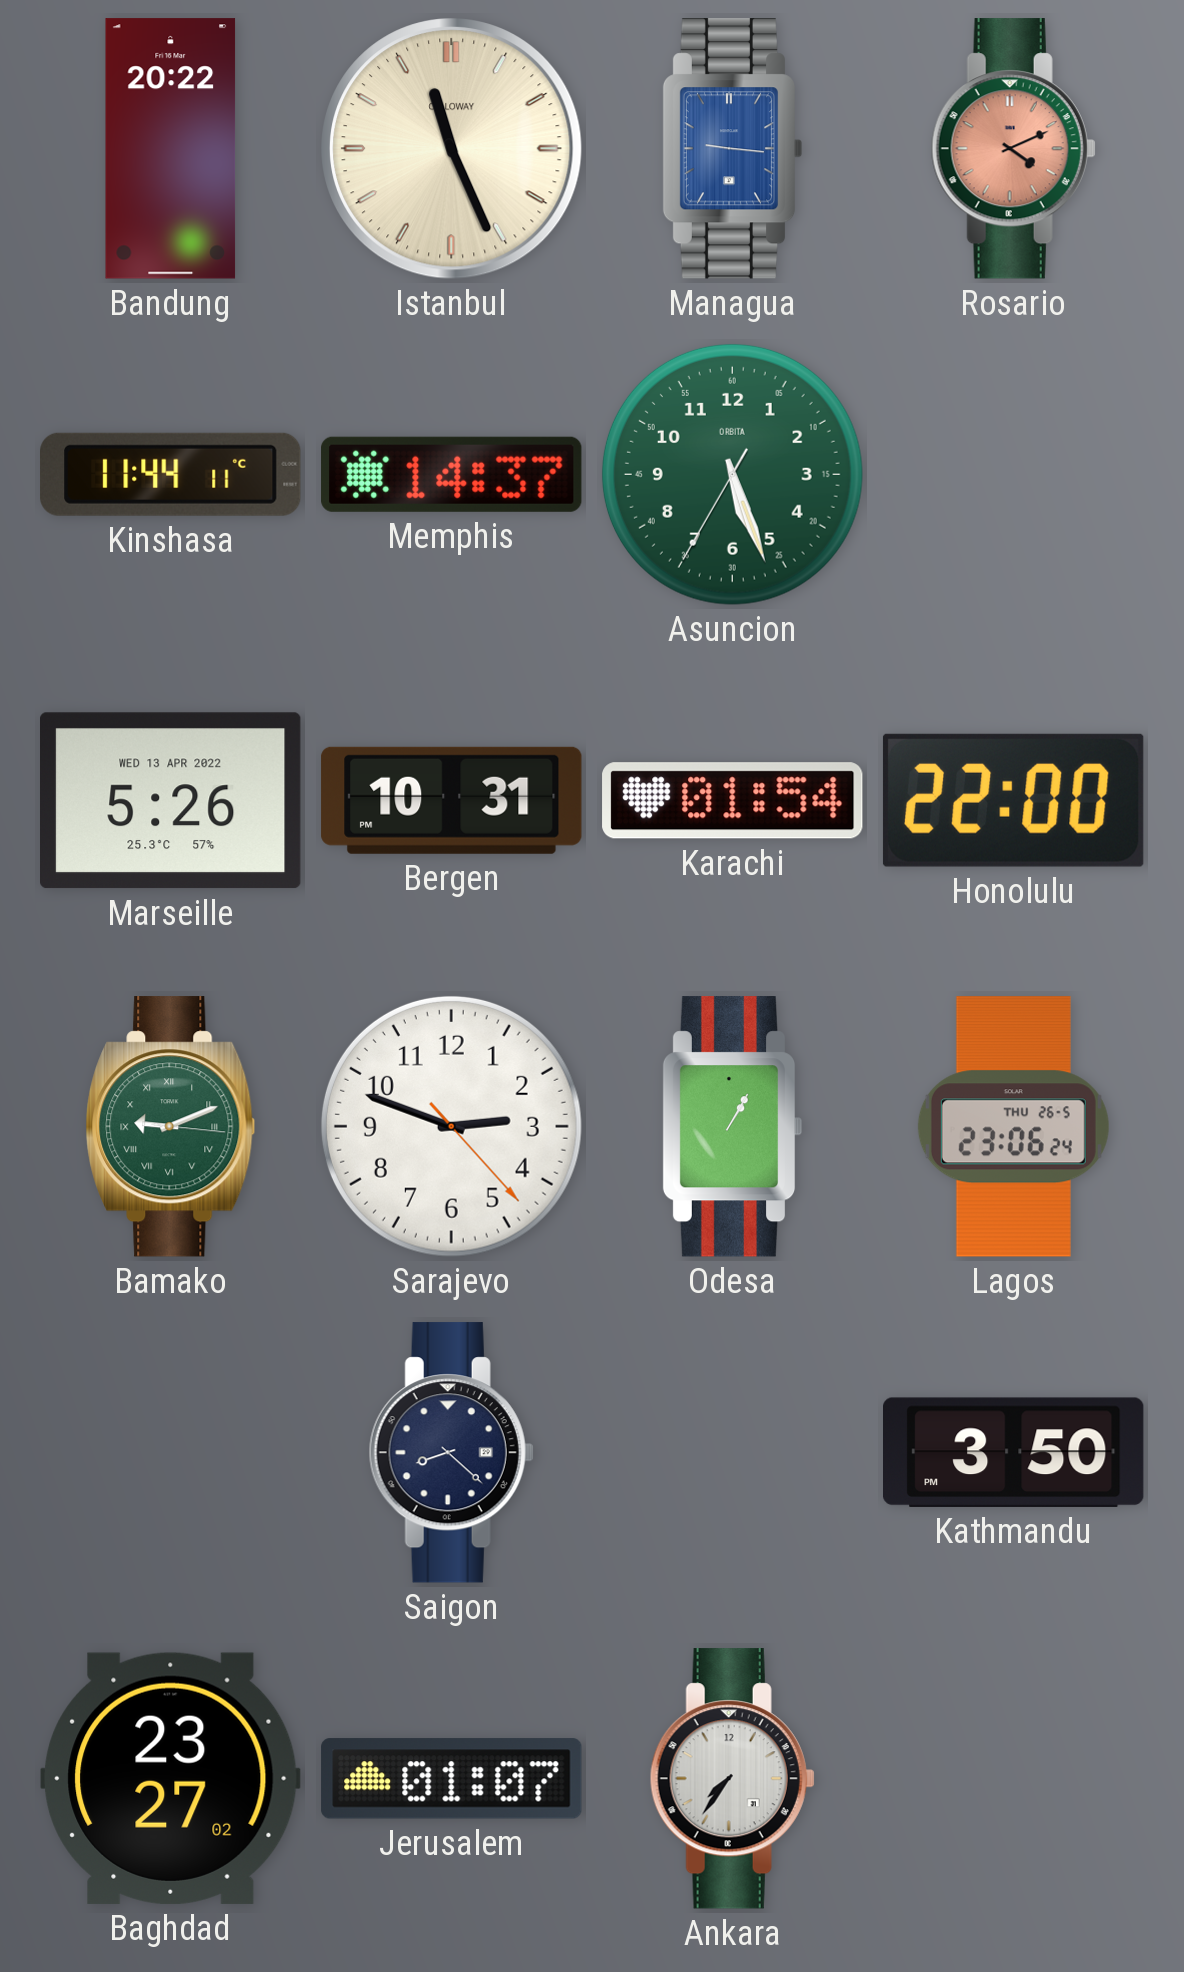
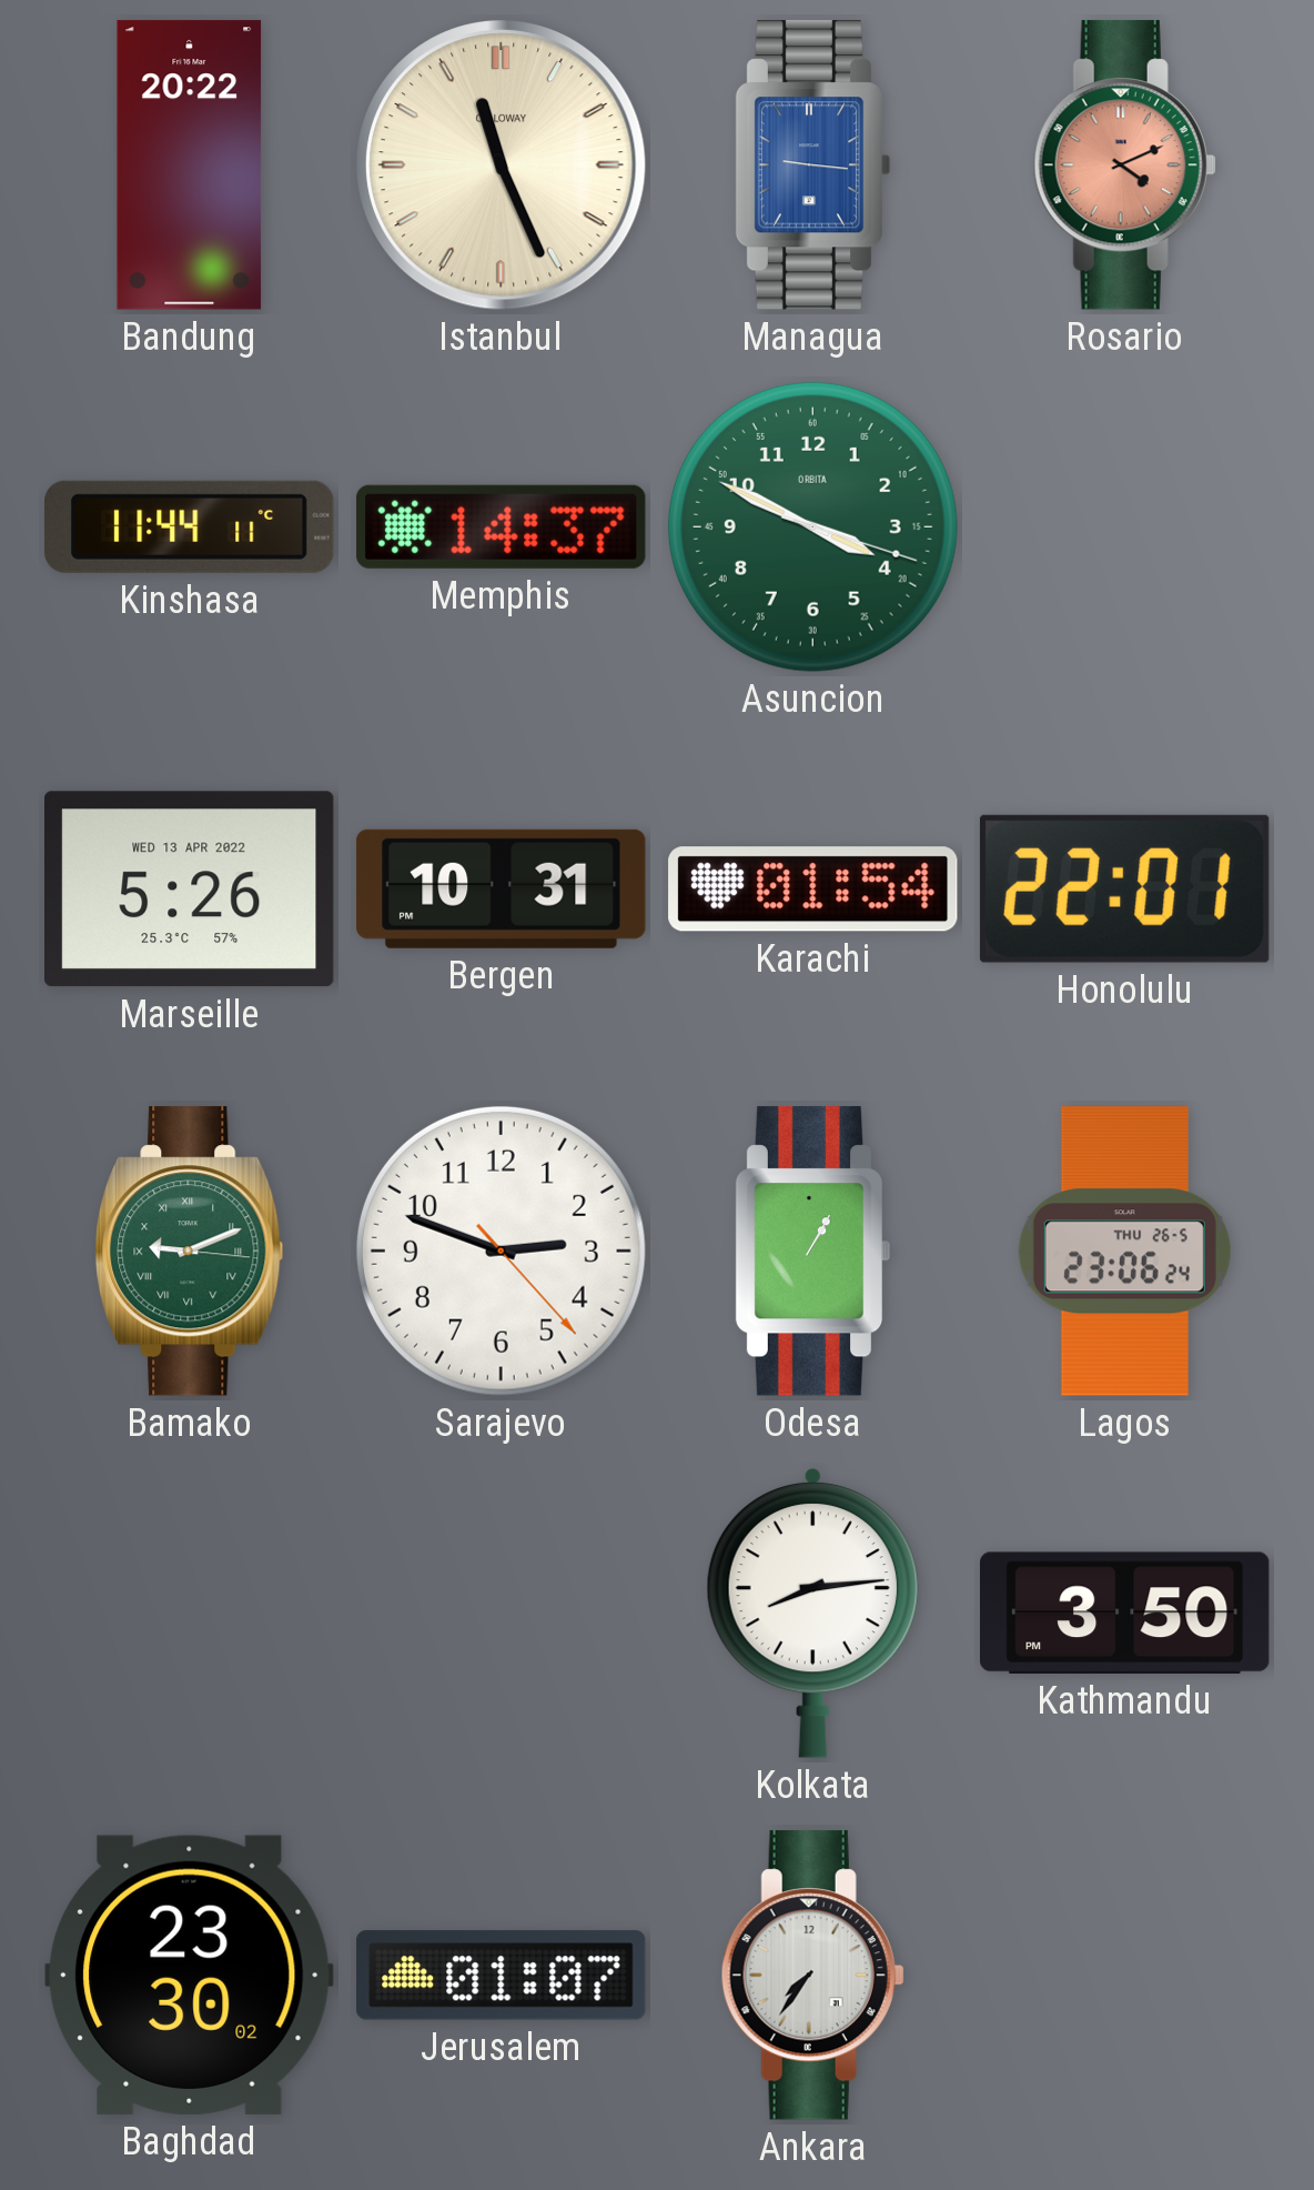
Asuncion: 5:26 -> 3:49 (812, 526)
Honolulu: 22:00 -> 22:01 (1124, 888)
Saigon: 8:22 -> none (451, 1453)
Kolkata: none -> 8:14 (812, 1613)
Baghdad: 23:27 -> 23:30 (190, 1975)
